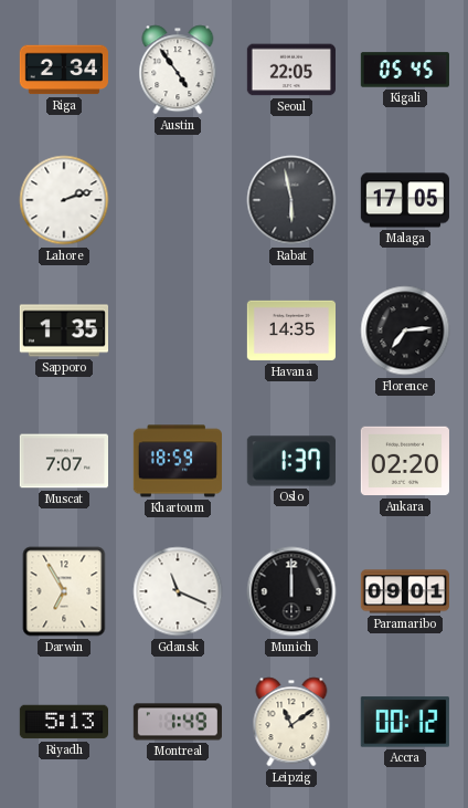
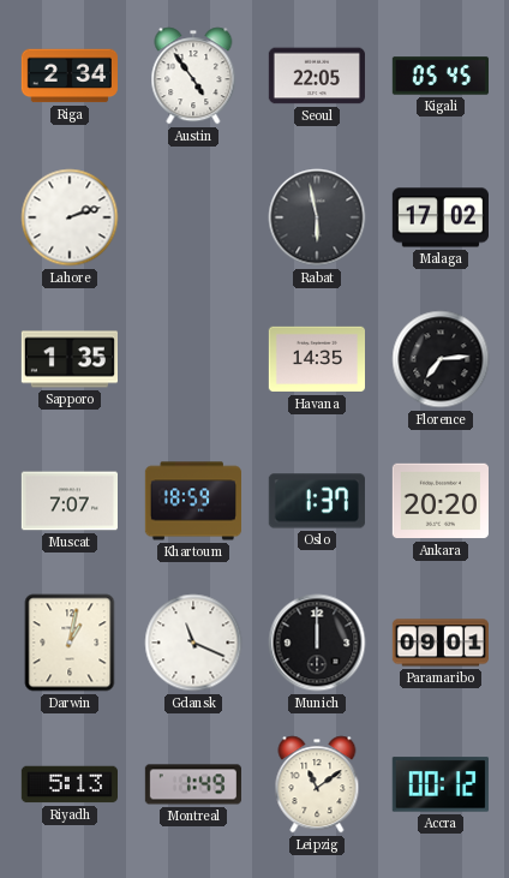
Malaga: 17:05 -> 17:02 (441, 217)
Ankara: 02:20 -> 20:20 (441, 501)
Darwin: 6:55 -> 1:02 (70, 643)
